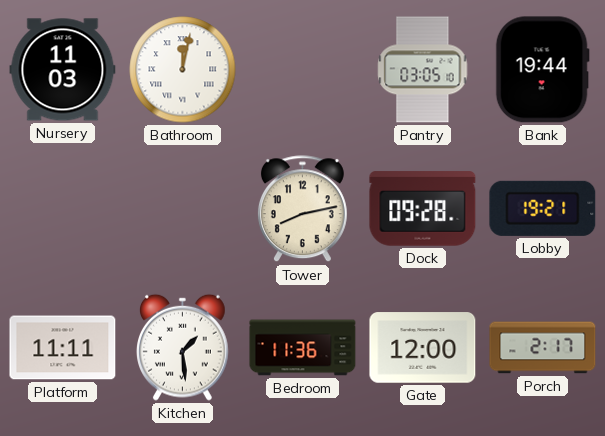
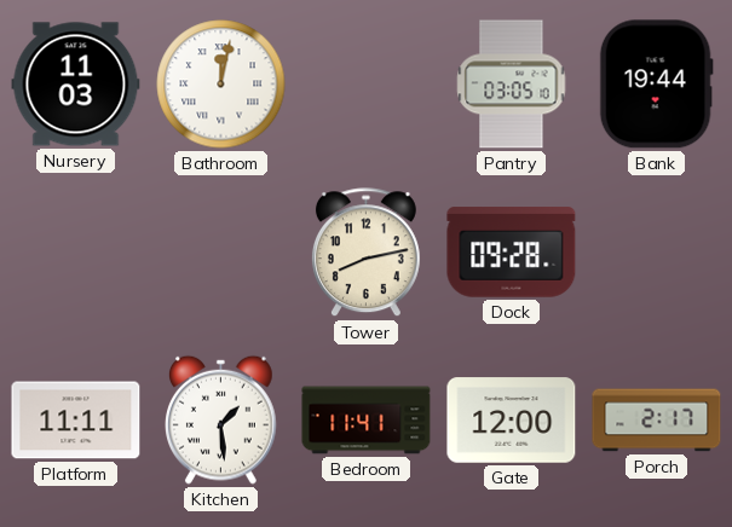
Lobby: 19:21 -> none (543, 208)
Bedroom: 11:36 -> 11:41 (367, 421)
